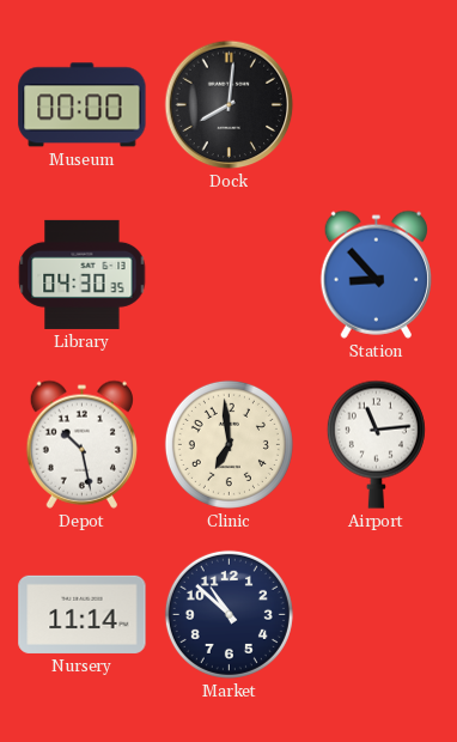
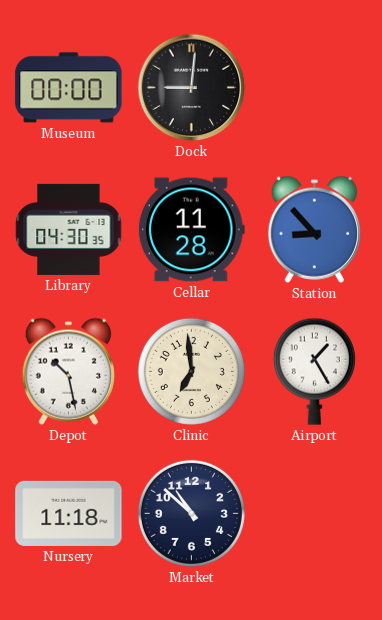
Dock: 8:01 -> 9:01 (192, 88)
Cellar: none -> 11:28 (191, 230)
Airport: 11:14 -> 1:25 (314, 371)
Nursery: 11:14 -> 11:18 (69, 513)
